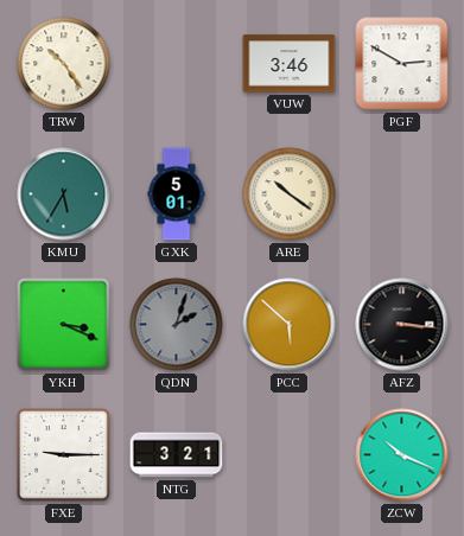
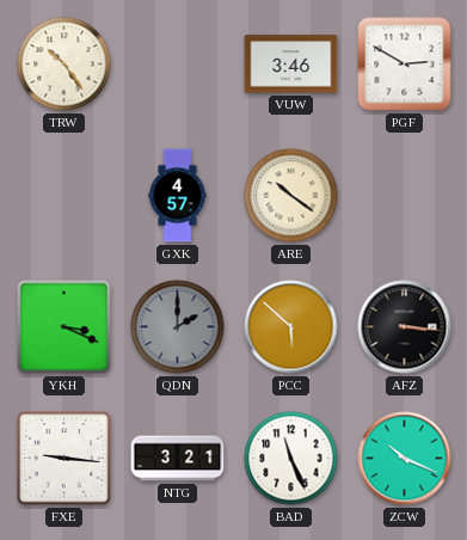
KMU: 5:35 -> none (64, 194)
GXK: 5:01 -> 4:57 (178, 196)
QDN: 2:03 -> 2:00 (178, 327)
FXE: 9:15 -> 9:16 (64, 459)
BAD: none -> 11:26 (291, 459)
